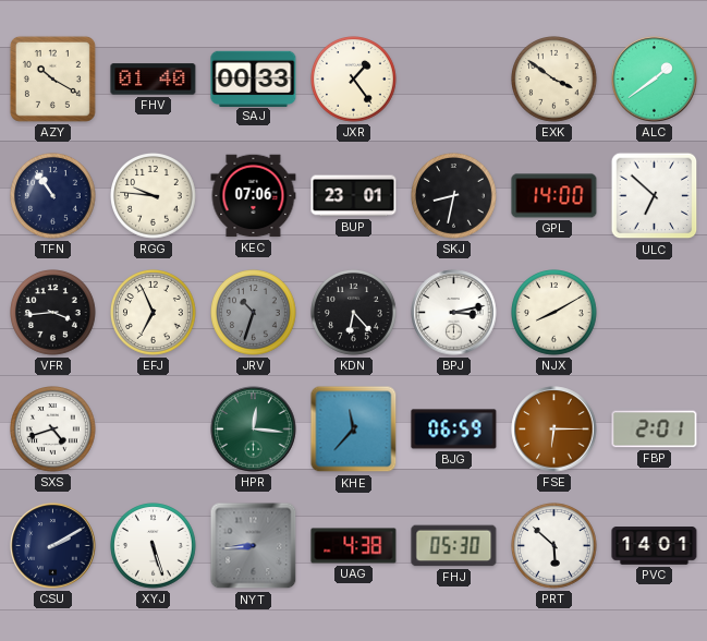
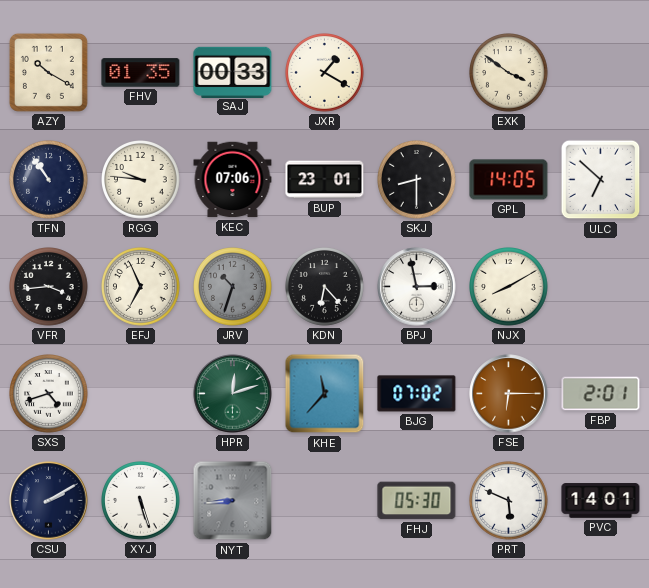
FHV: 01:40 -> 01:35 (141, 73)
JXR: 1:24 -> 1:20 (325, 73)
ALC: 1:39 -> none (655, 80)
SKJ: 8:32 -> 8:30 (417, 180)
GPL: 14:00 -> 14:05 (509, 180)
BPJ: 3:13 -> 2:58 (417, 287)
HPR: 12:16 -> 12:12 (233, 394)
BJG: 06:59 -> 07:02 (417, 394)
UAG: 4:38 -> none (354, 546)
PRT: 5:52 -> 5:49 (509, 501)
